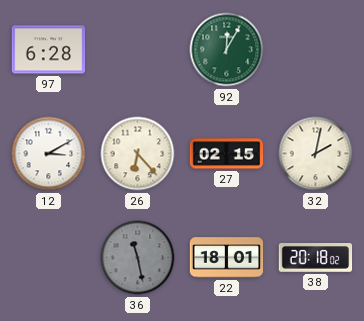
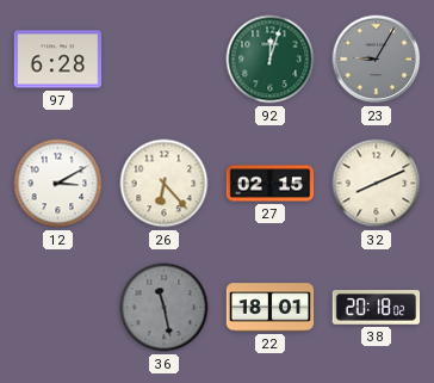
92: 12:05 -> 12:03 (271, 60)
23: none -> 9:05 (377, 60)
32: 2:02 -> 8:11 (377, 184)
